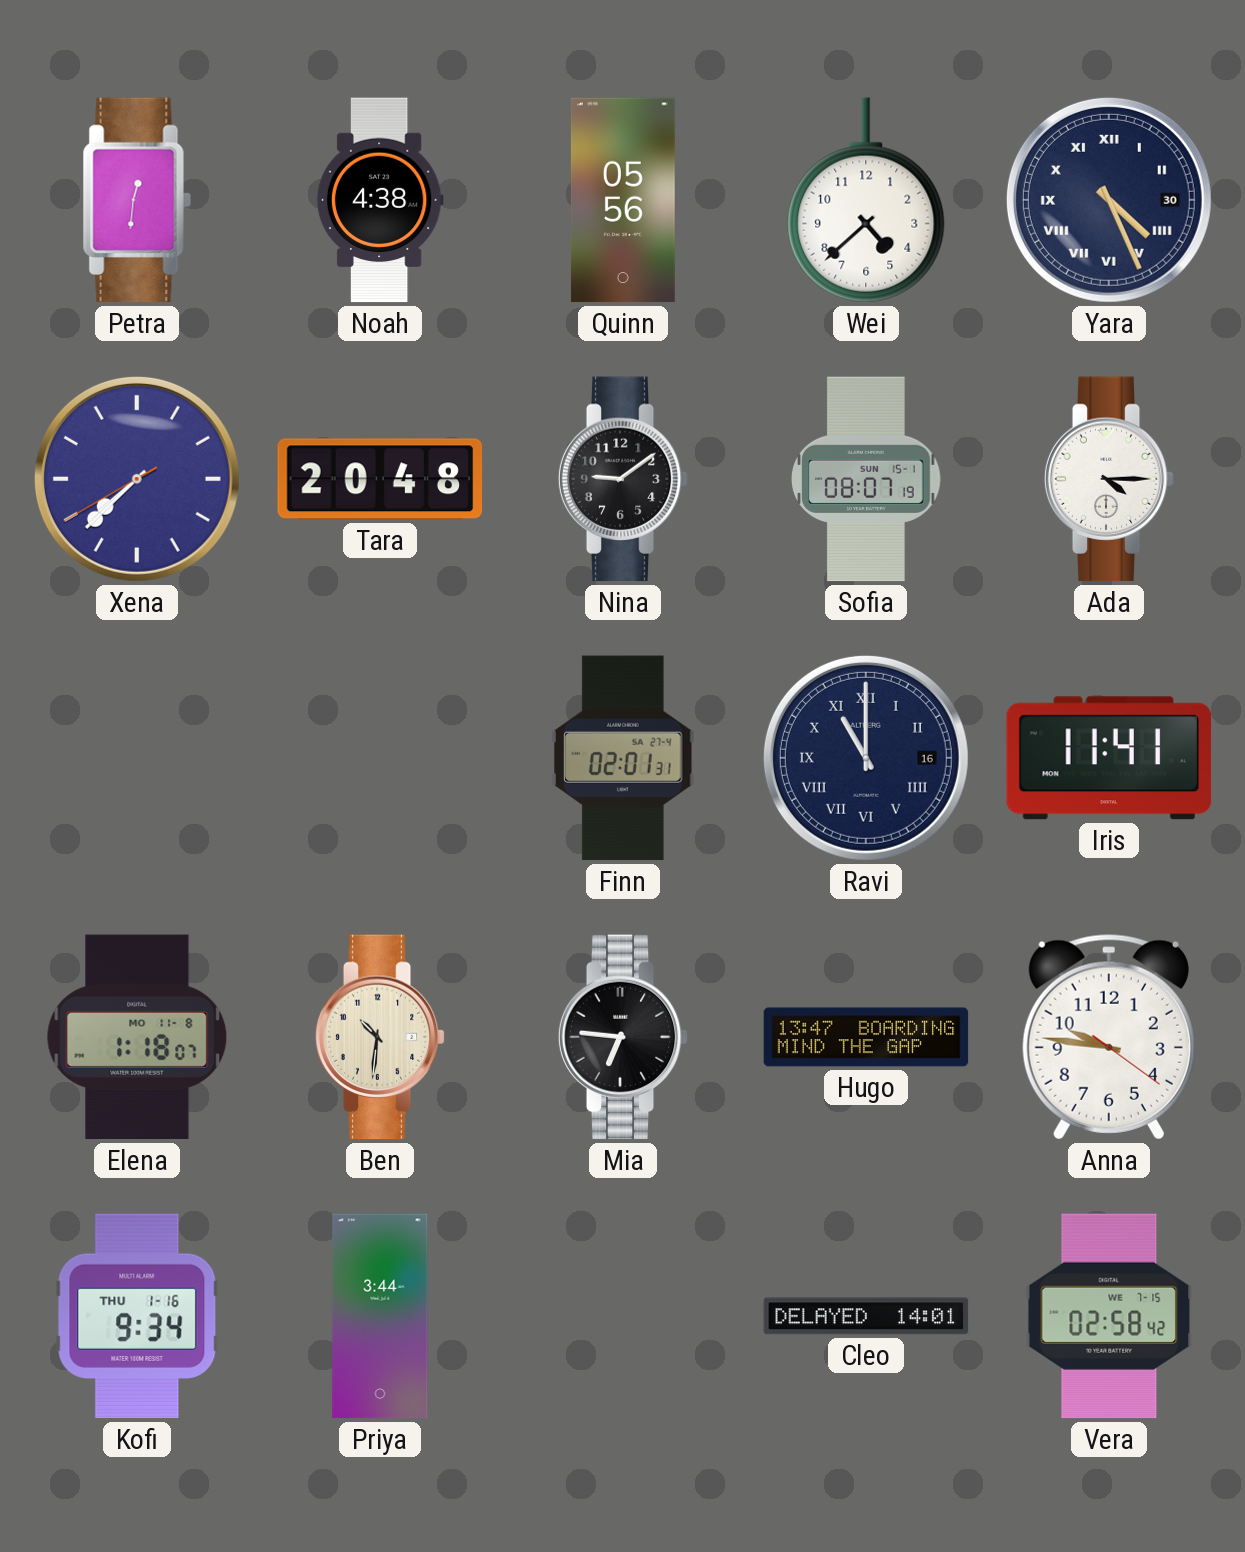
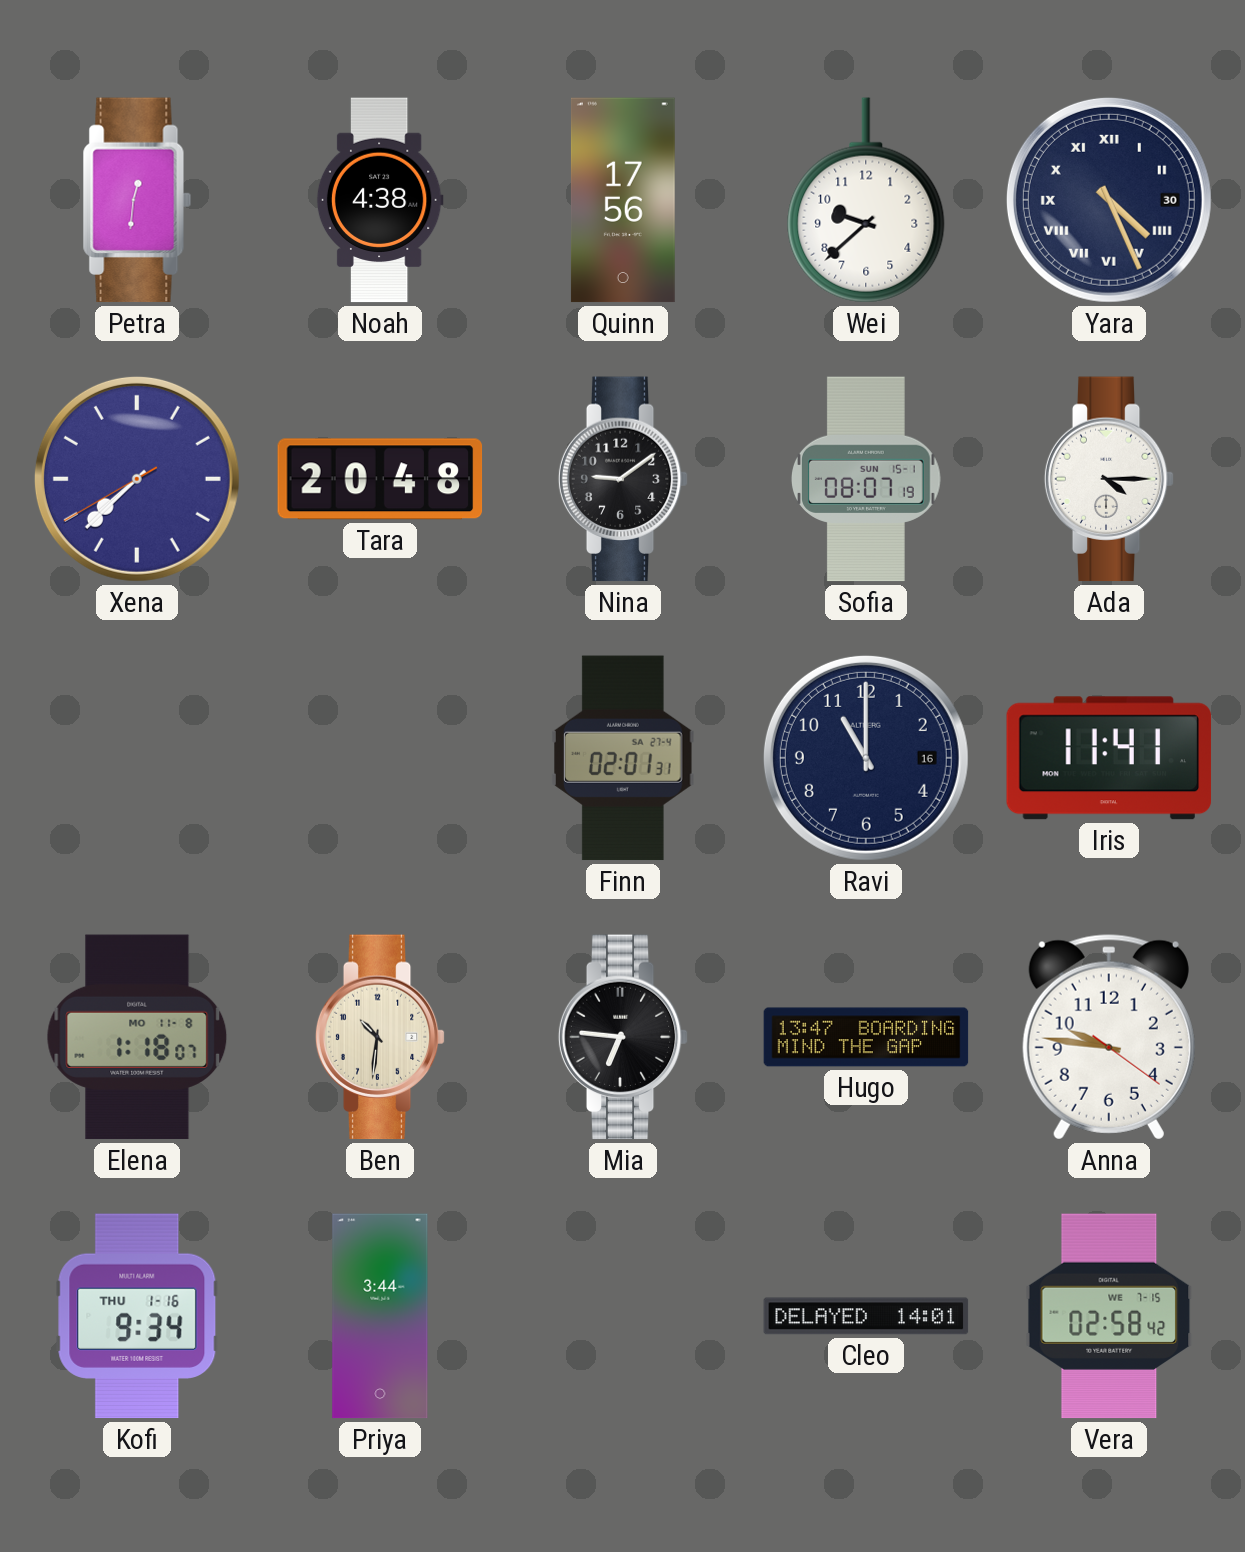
Quinn: 05:56 -> 17:56 (623, 200)
Wei: 4:38 -> 9:38 (866, 200)
Ravi numerals: Roman -> Arabic (866, 758)
